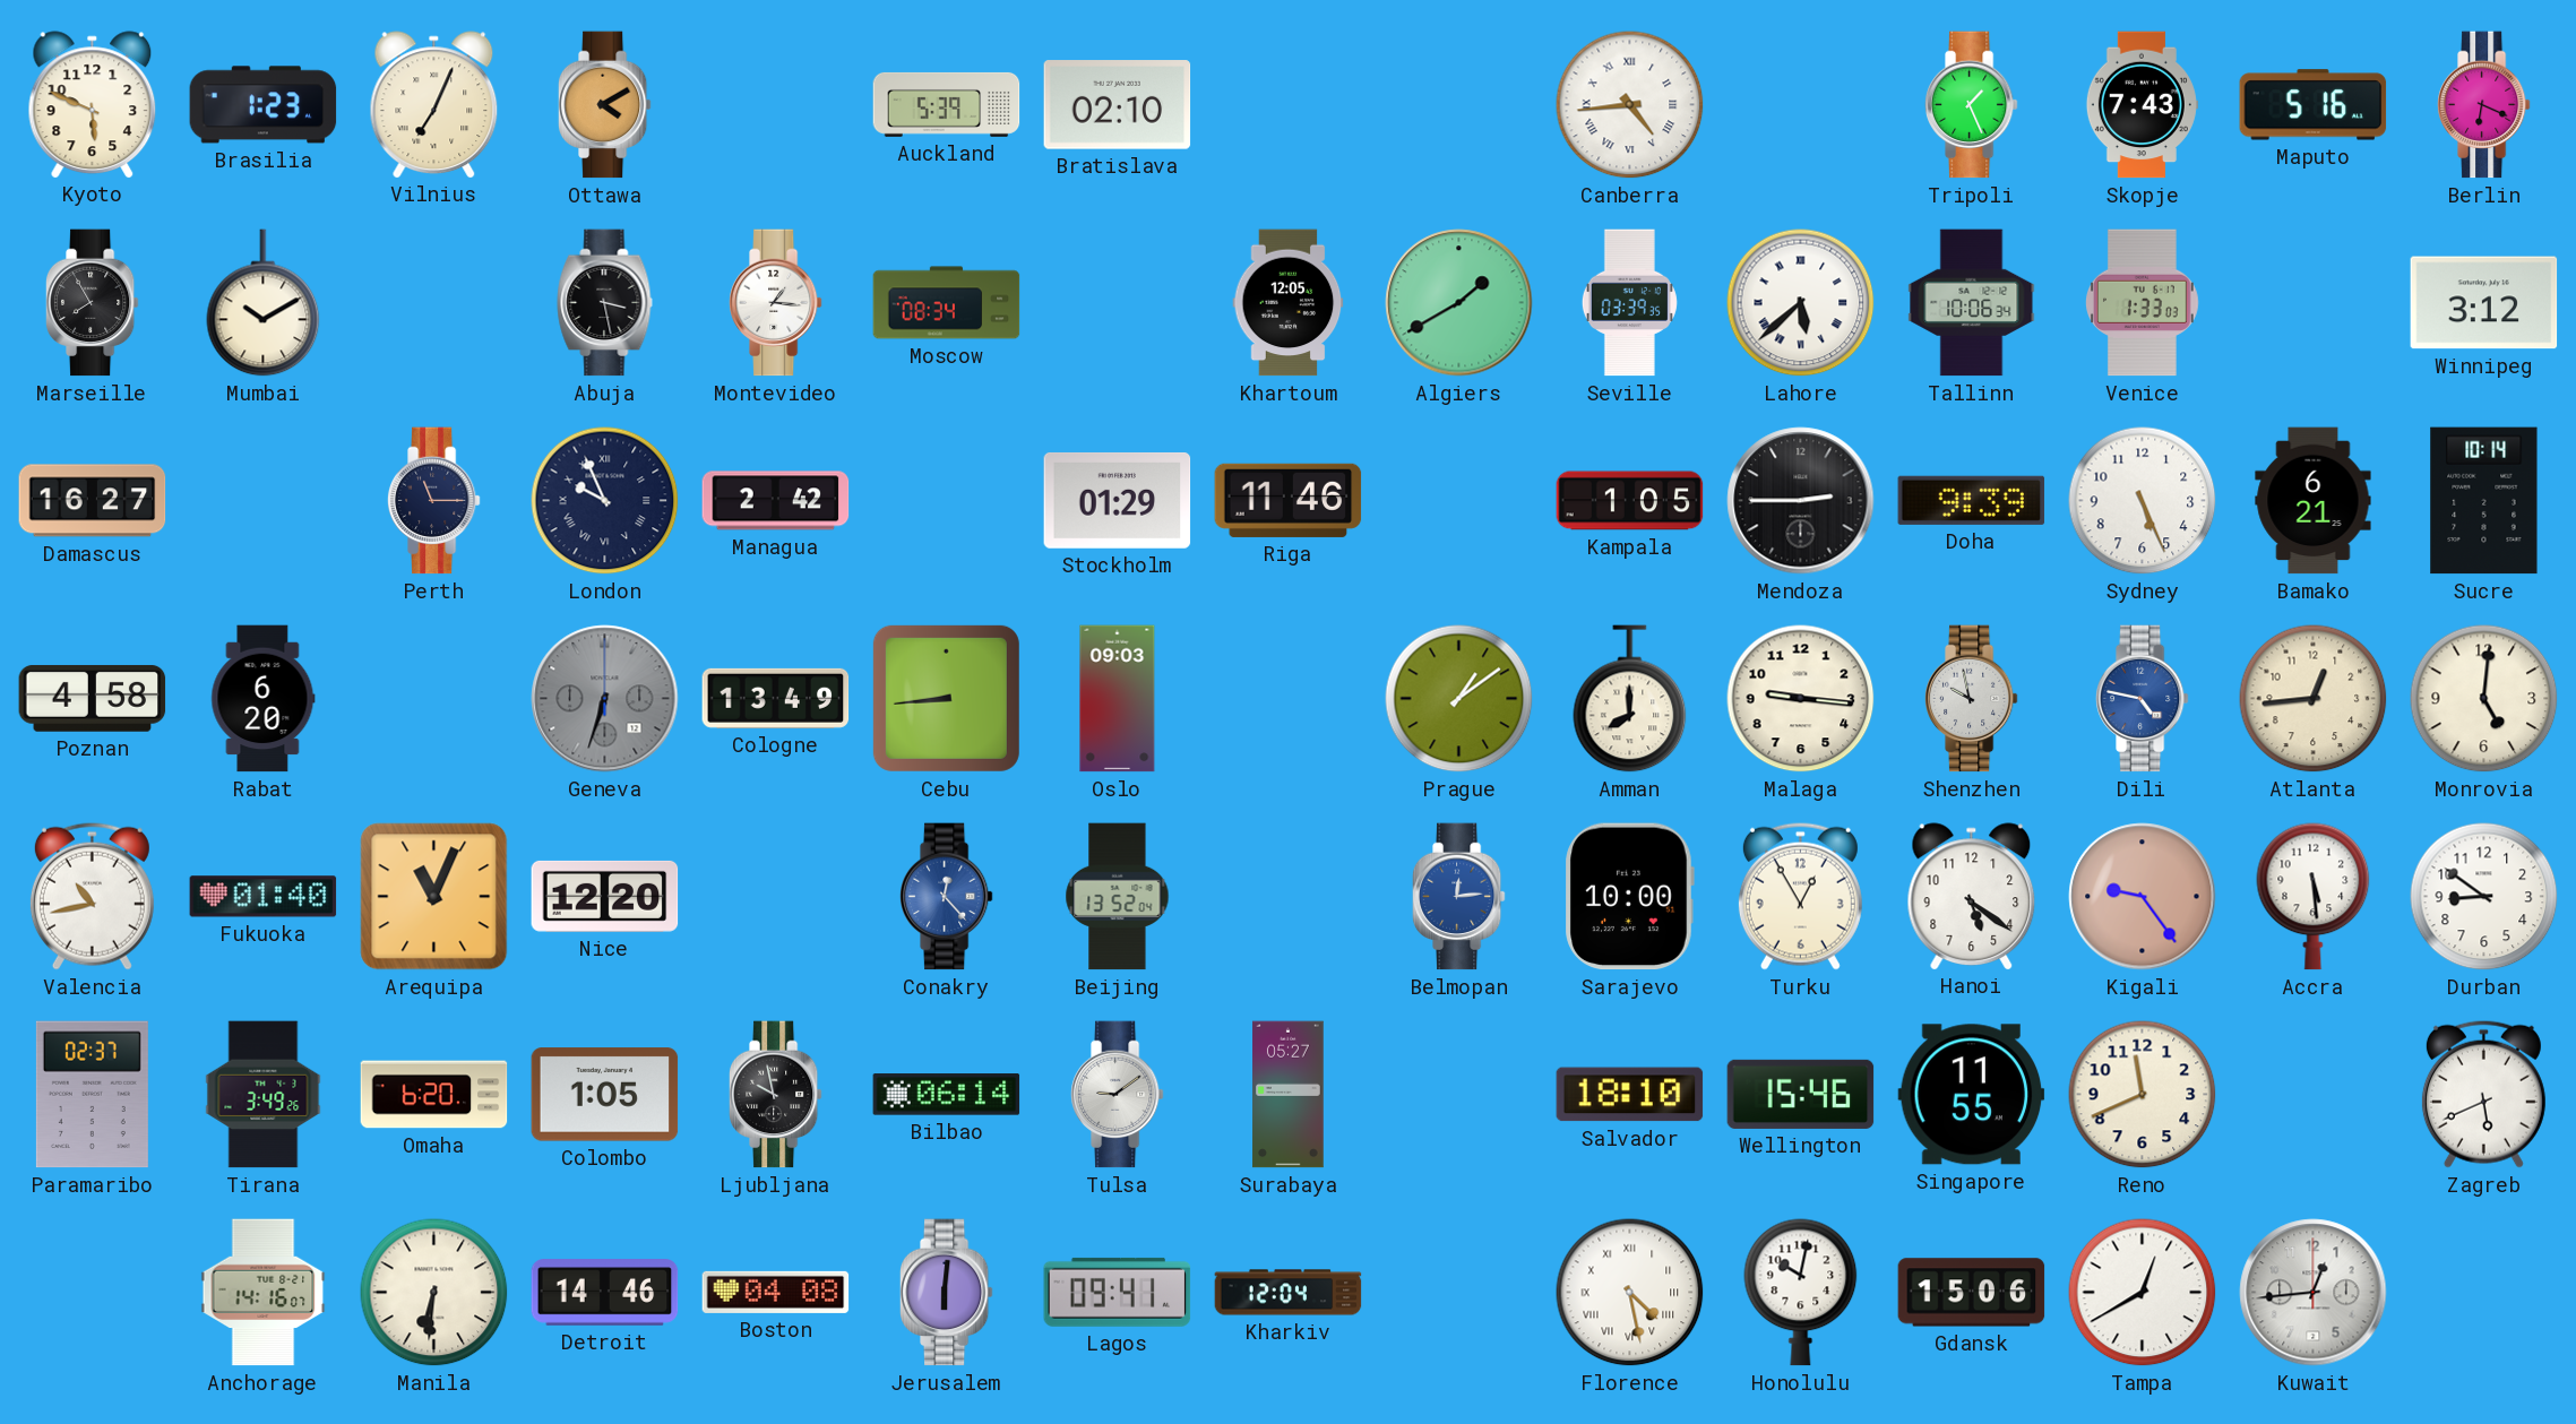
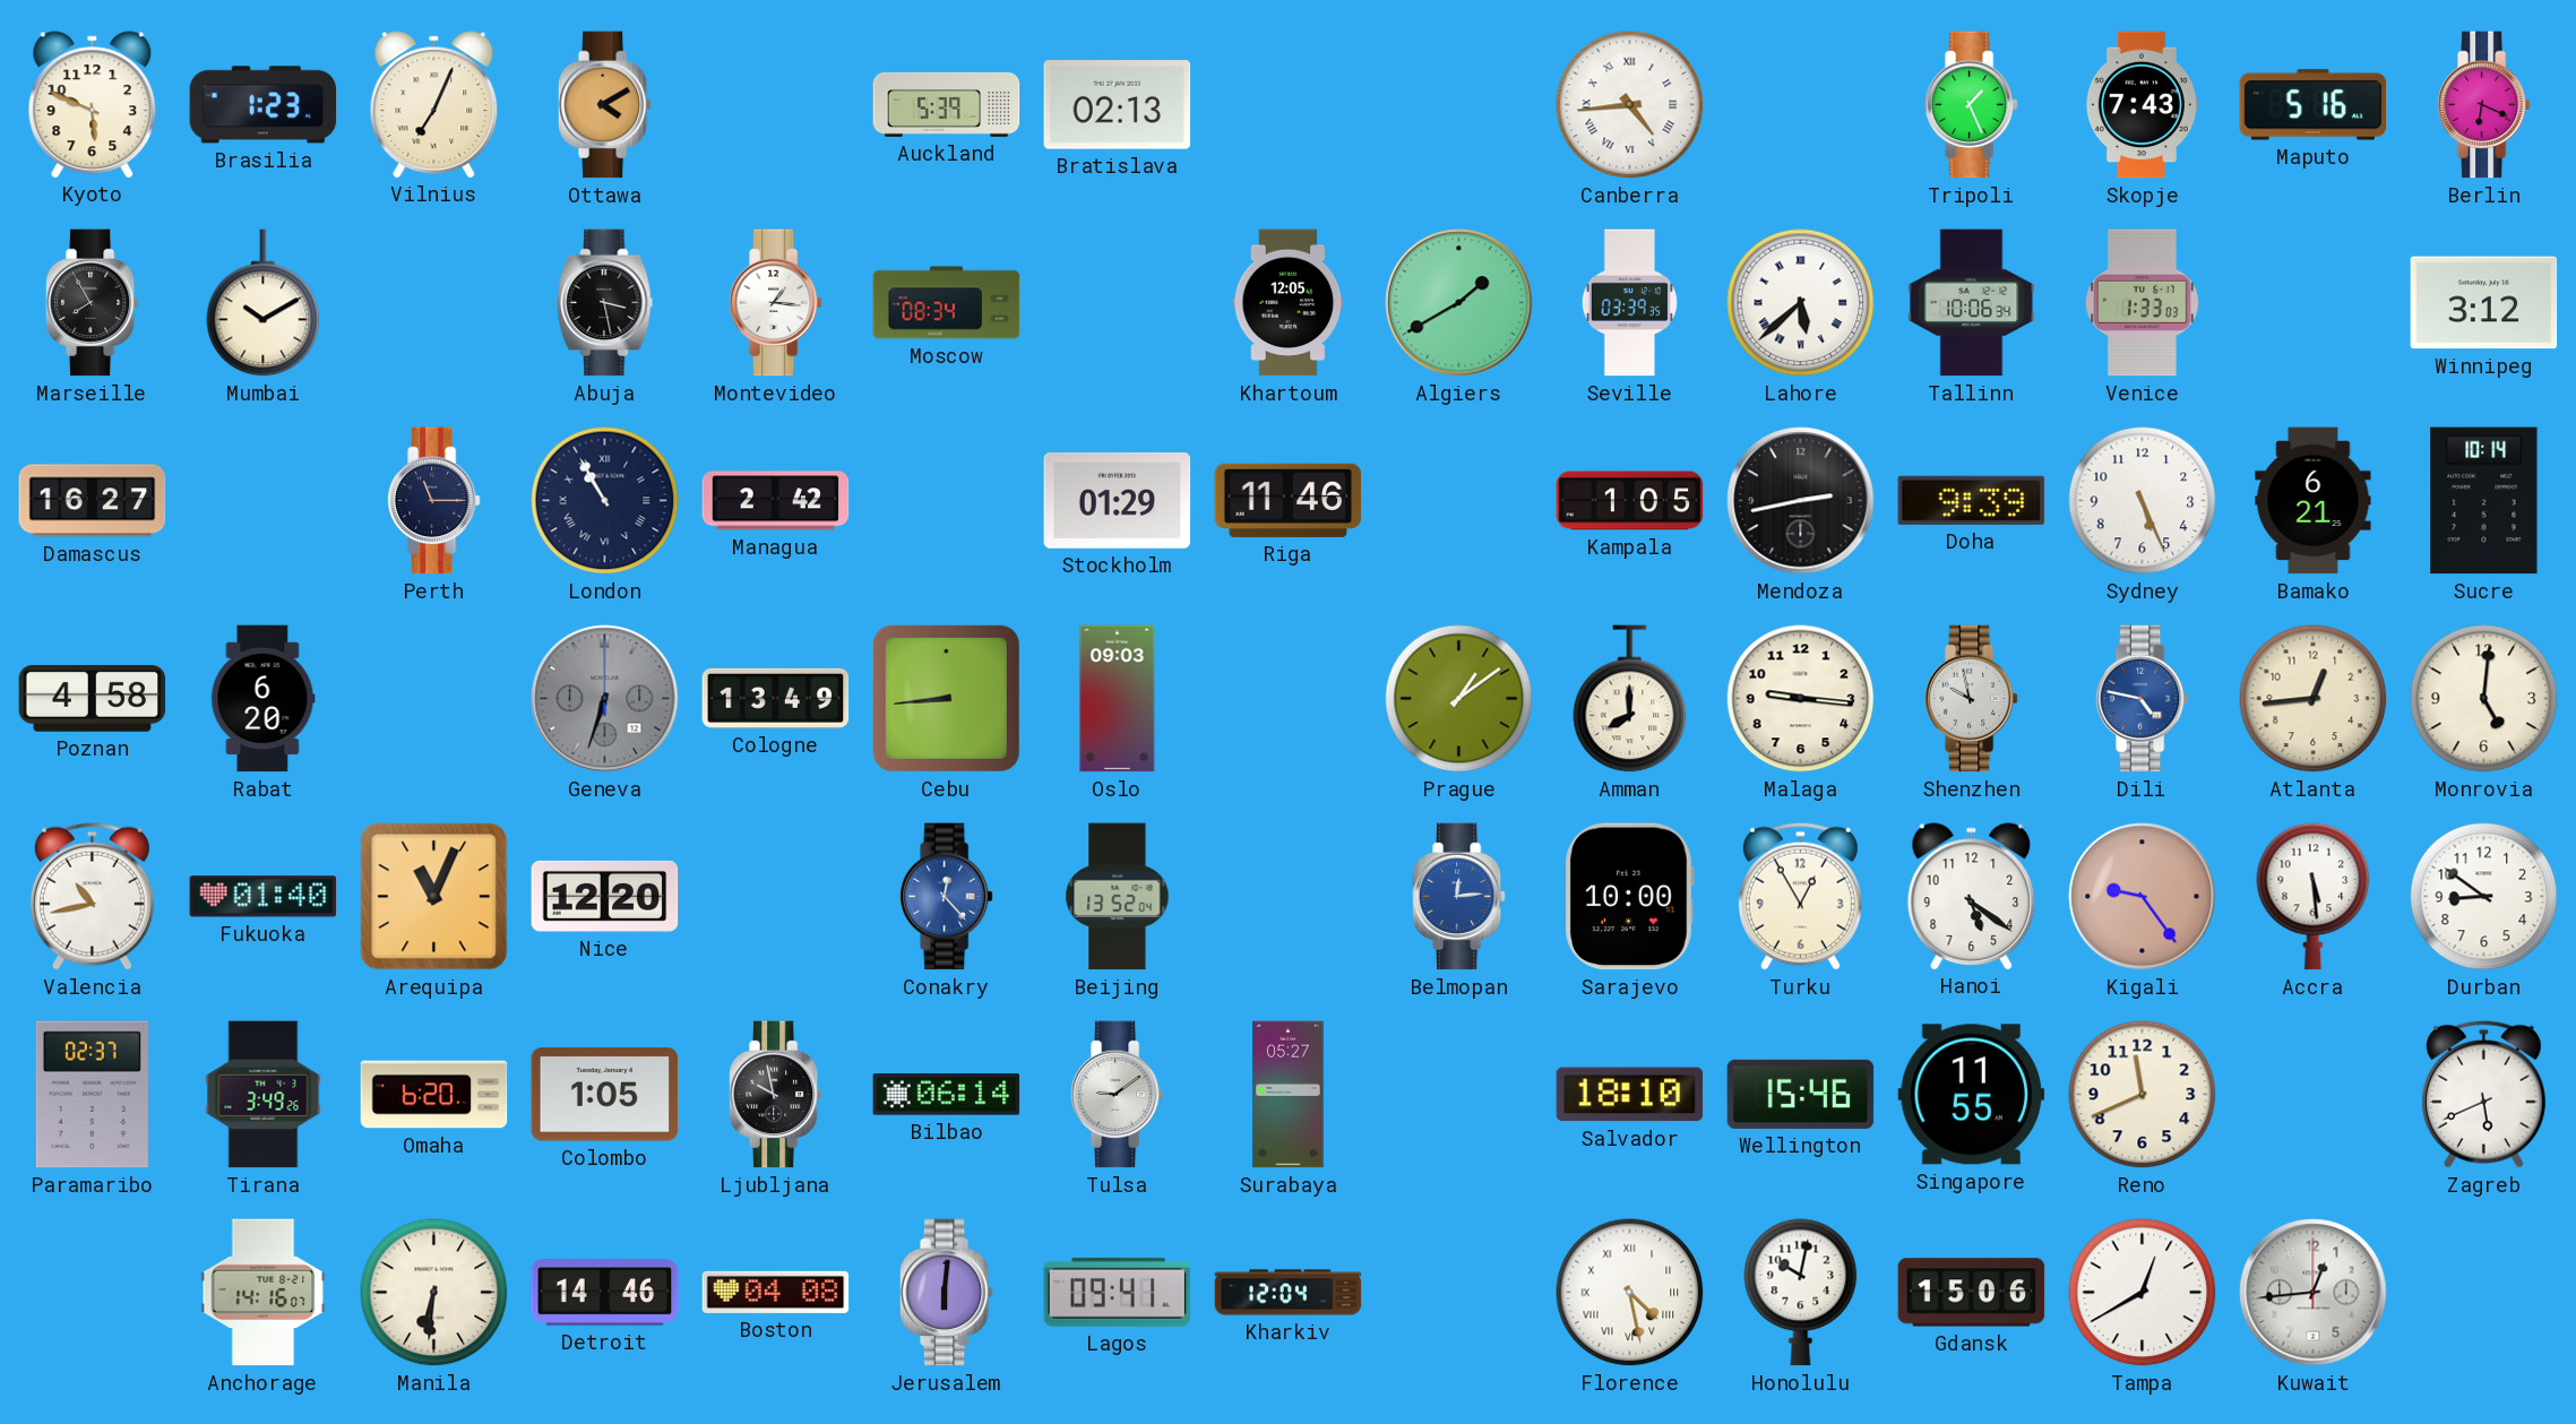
Bratislava: 02:10 -> 02:13 (1118, 105)
London: 9:56 -> 10:55 (605, 501)
Mendoza: 2:45 -> 2:43 (1801, 501)
